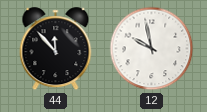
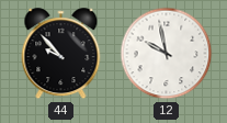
44: 11:53 -> 9:53 (61, 54)
